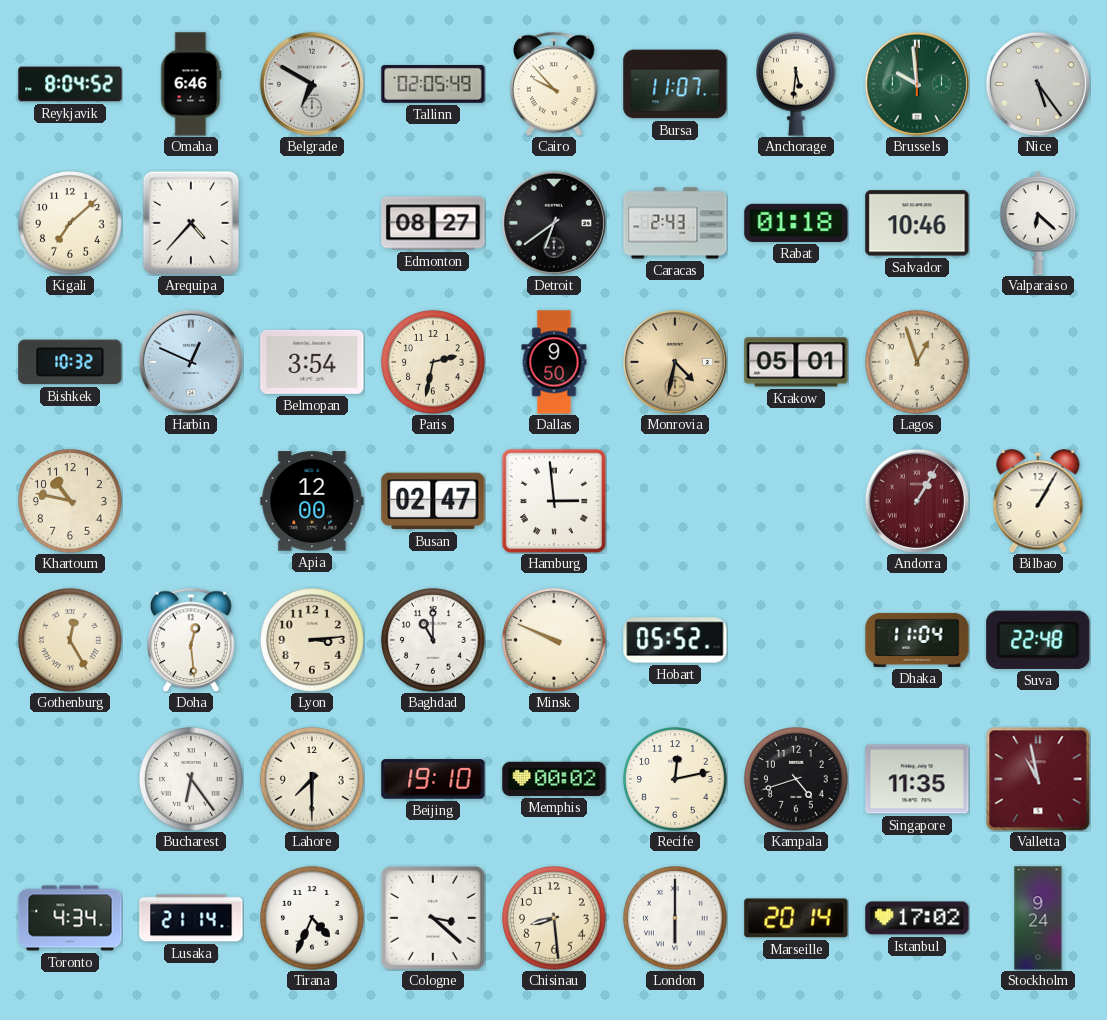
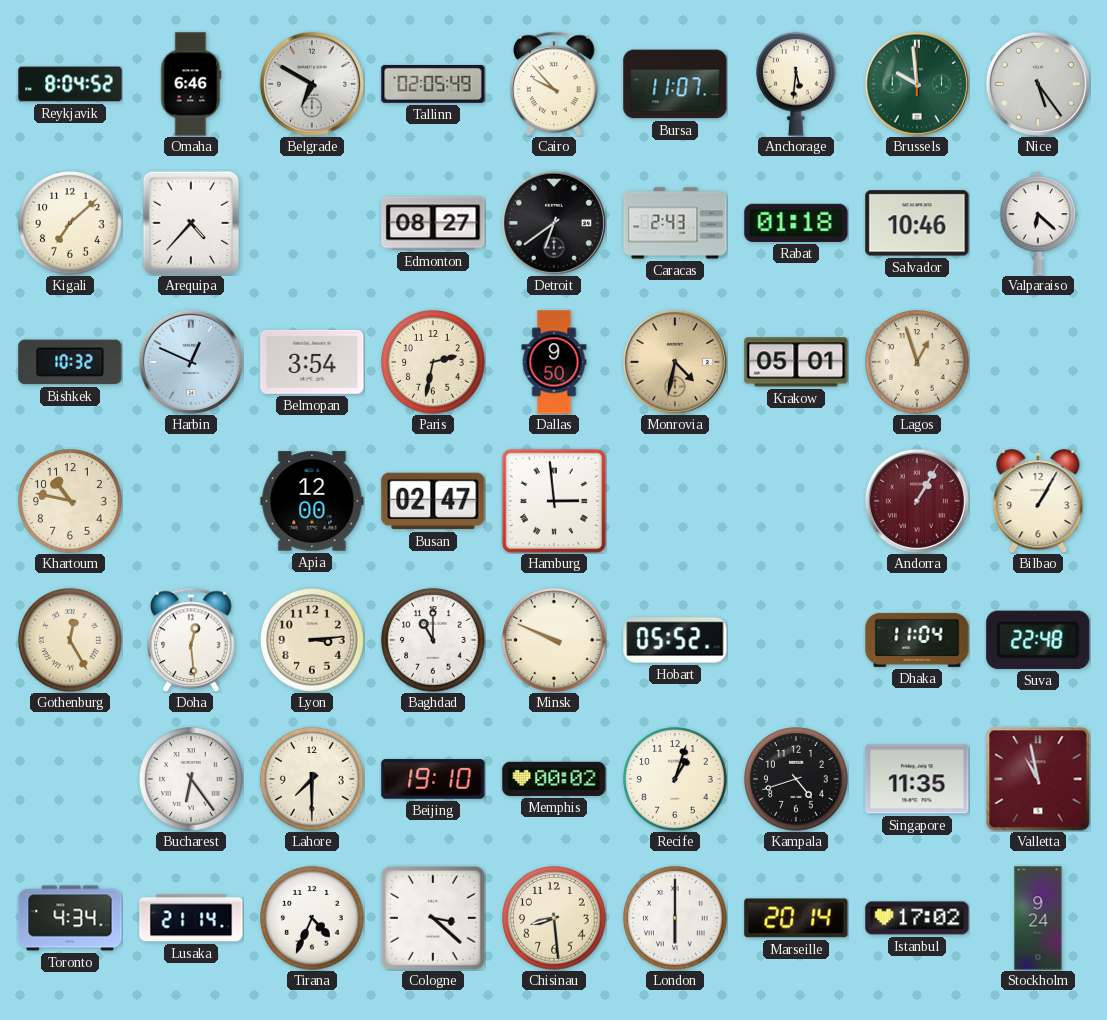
Recife: 12:13 -> 1:03 (675, 779)
